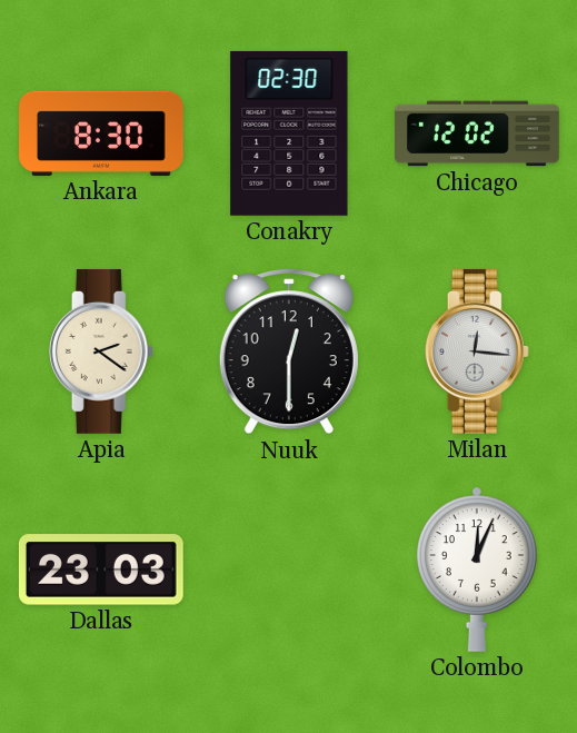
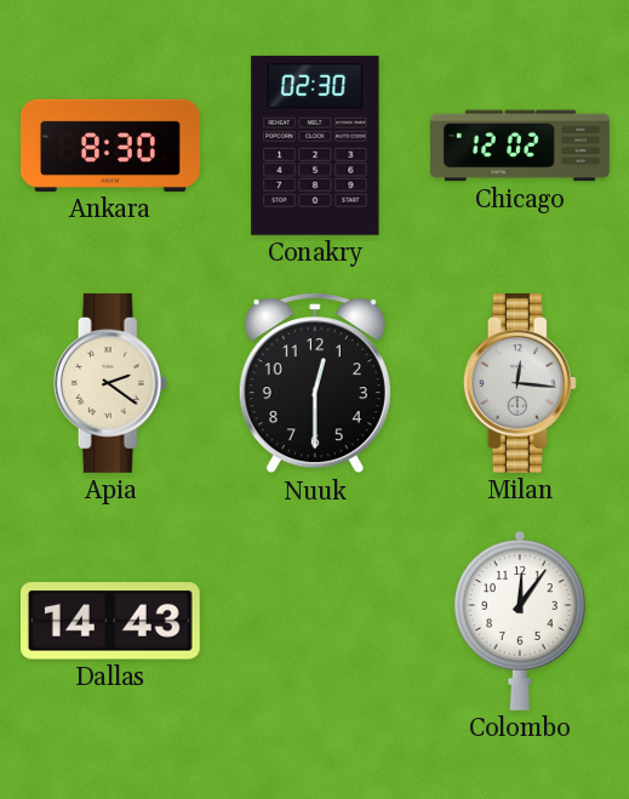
Dallas: 23:03 -> 14:43 (110, 621)
Colombo: 12:04 -> 12:06 (520, 621)
